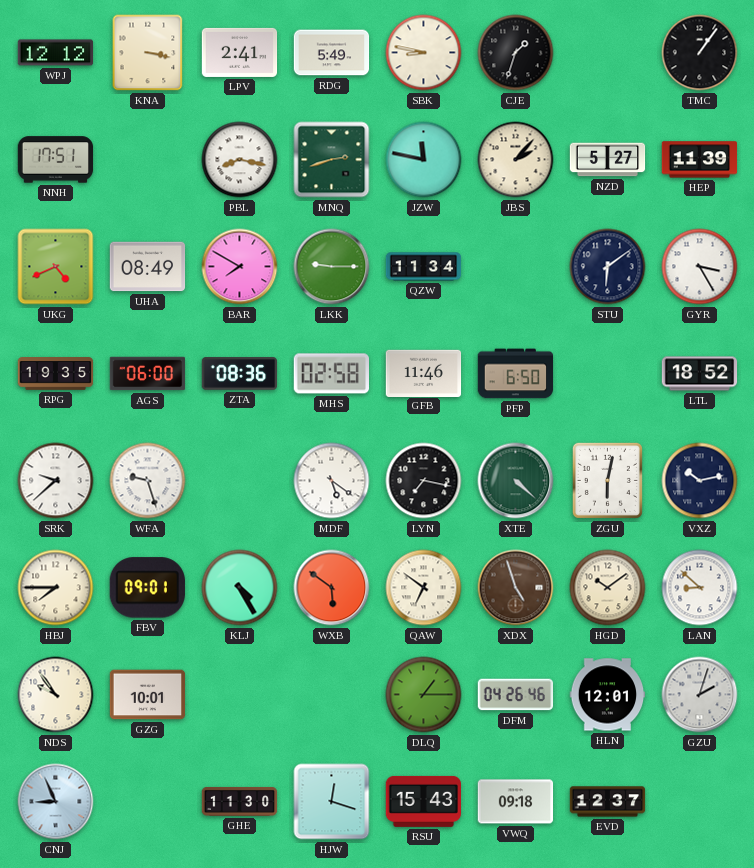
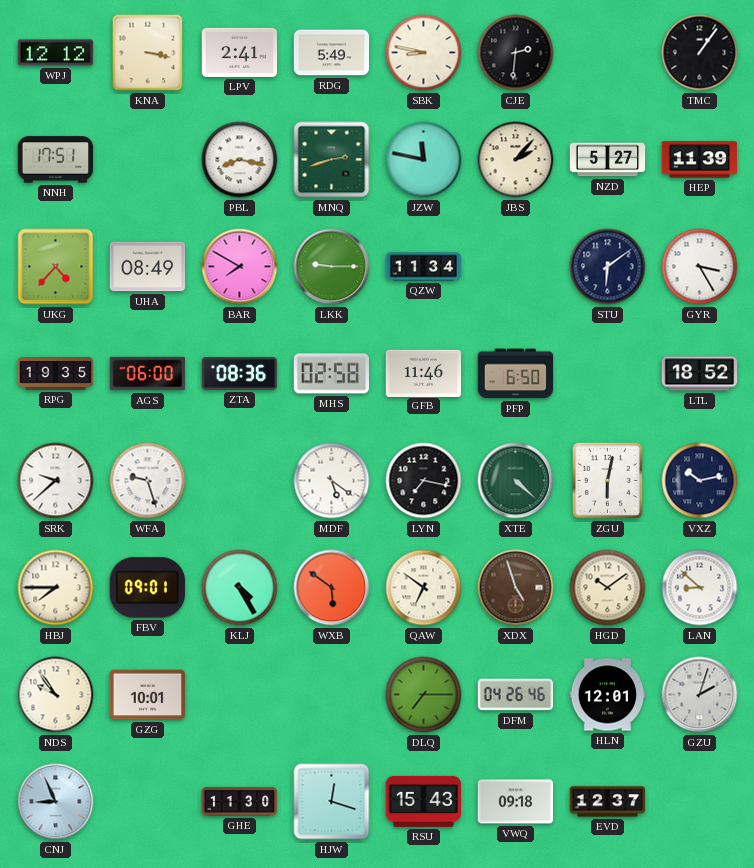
CJE: 1:33 -> 2:31 (516, 53)
UKG: 4:41 -> 4:37 (56, 267)
DLQ: 1:15 -> 7:15 (424, 695)
